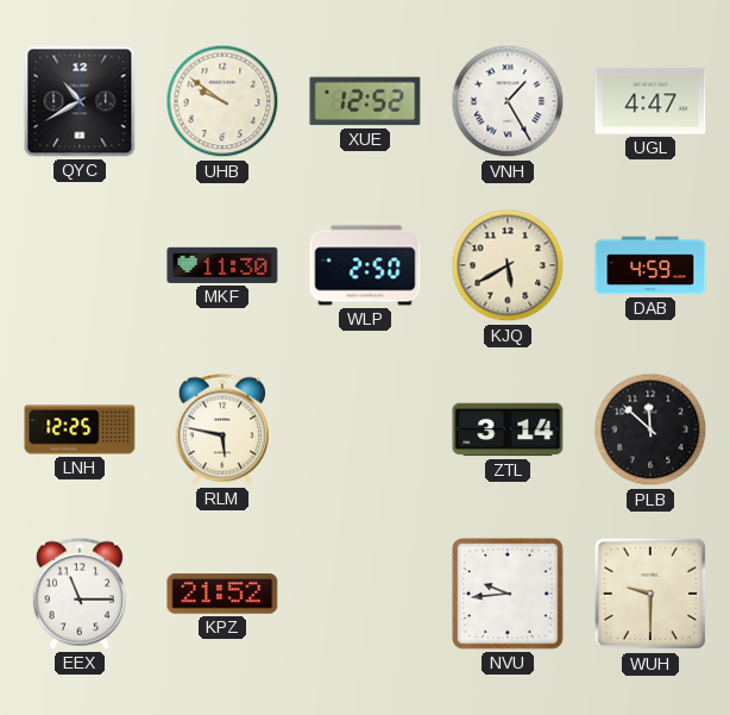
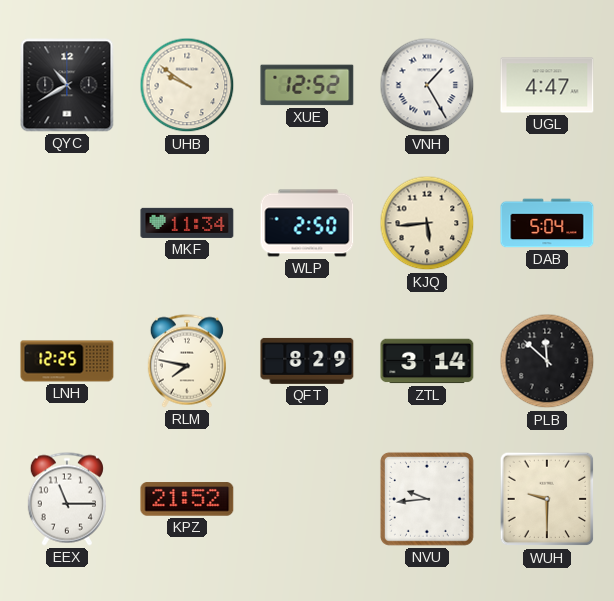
MKF: 11:30 -> 11:34 (187, 223)
KJQ: 5:40 -> 5:44 (427, 223)
DAB: 4:59 -> 5:04 (547, 223)
RLM: 5:47 -> 7:47 (187, 361)
QFT: none -> 8:29 (307, 361)
